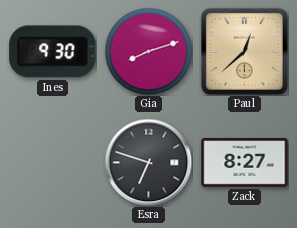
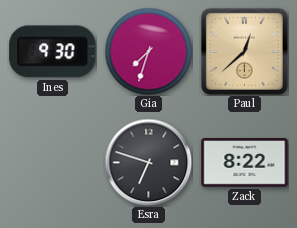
Gia: 8:12 -> 7:33 (148, 51)
Zack: 8:27 -> 8:22 (245, 163)
